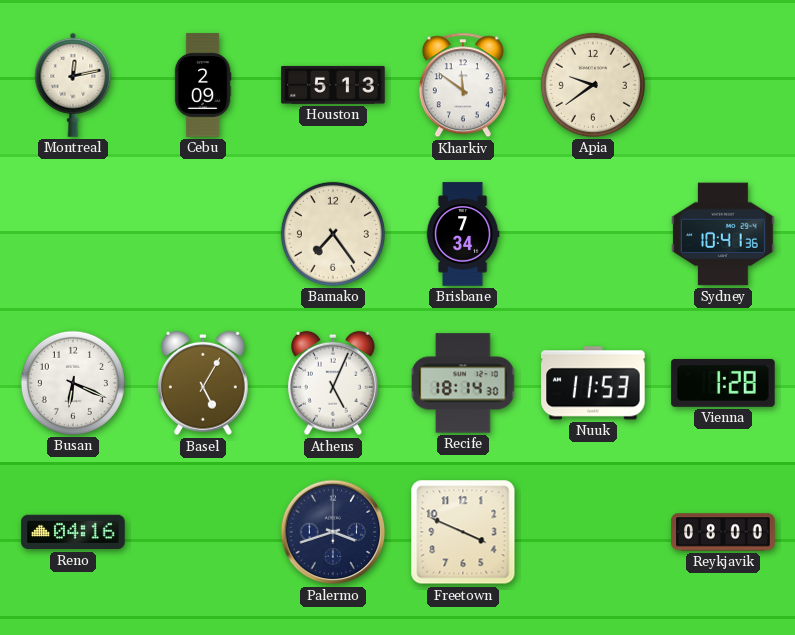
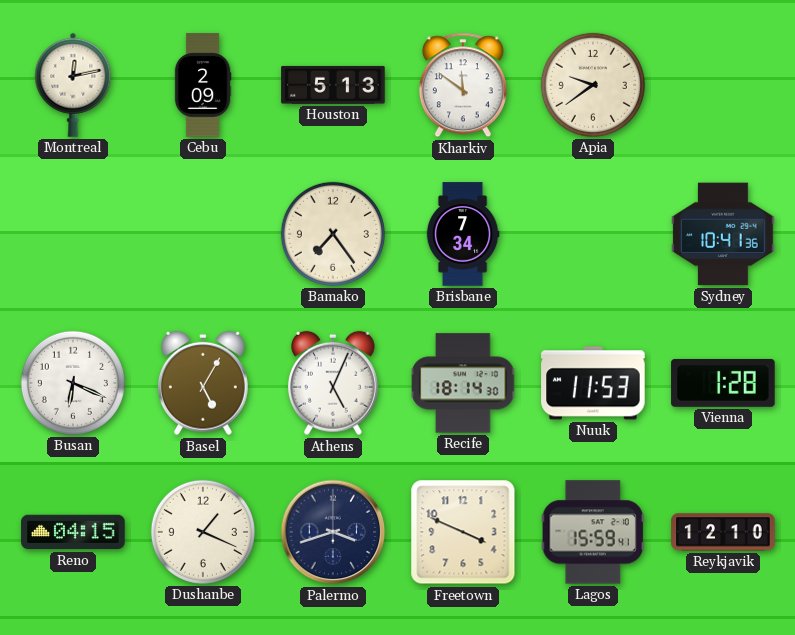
Reno: 04:16 -> 04:15 (73, 532)
Dushanbe: none -> 1:19 (203, 532)
Lagos: none -> 15:59 (593, 532)
Reykjavik: 08:00 -> 12:10 (723, 532)
